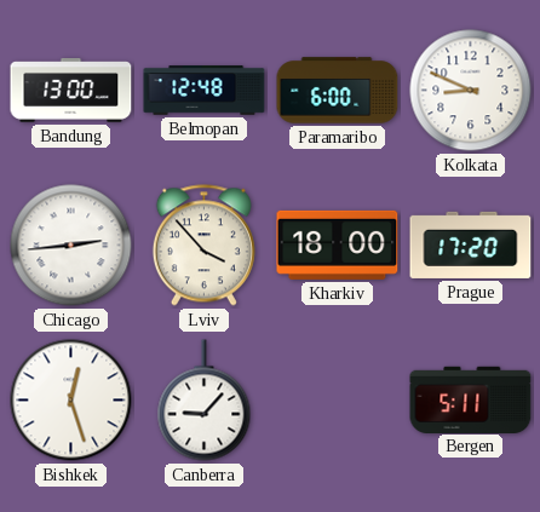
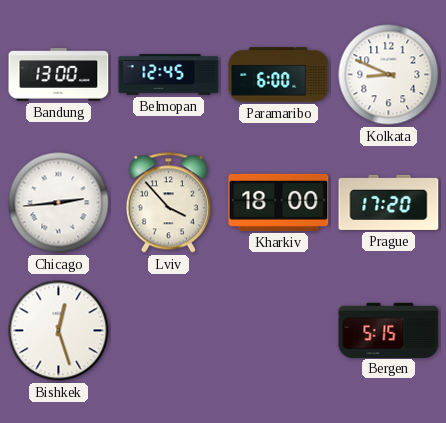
Belmopan: 12:48 -> 12:45 (169, 75)
Canberra: 9:07 -> none (205, 401)
Bergen: 5:11 -> 5:15 (389, 330)
